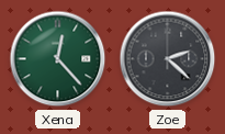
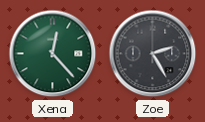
Zoe: 2:22 -> 2:25 (153, 54)
